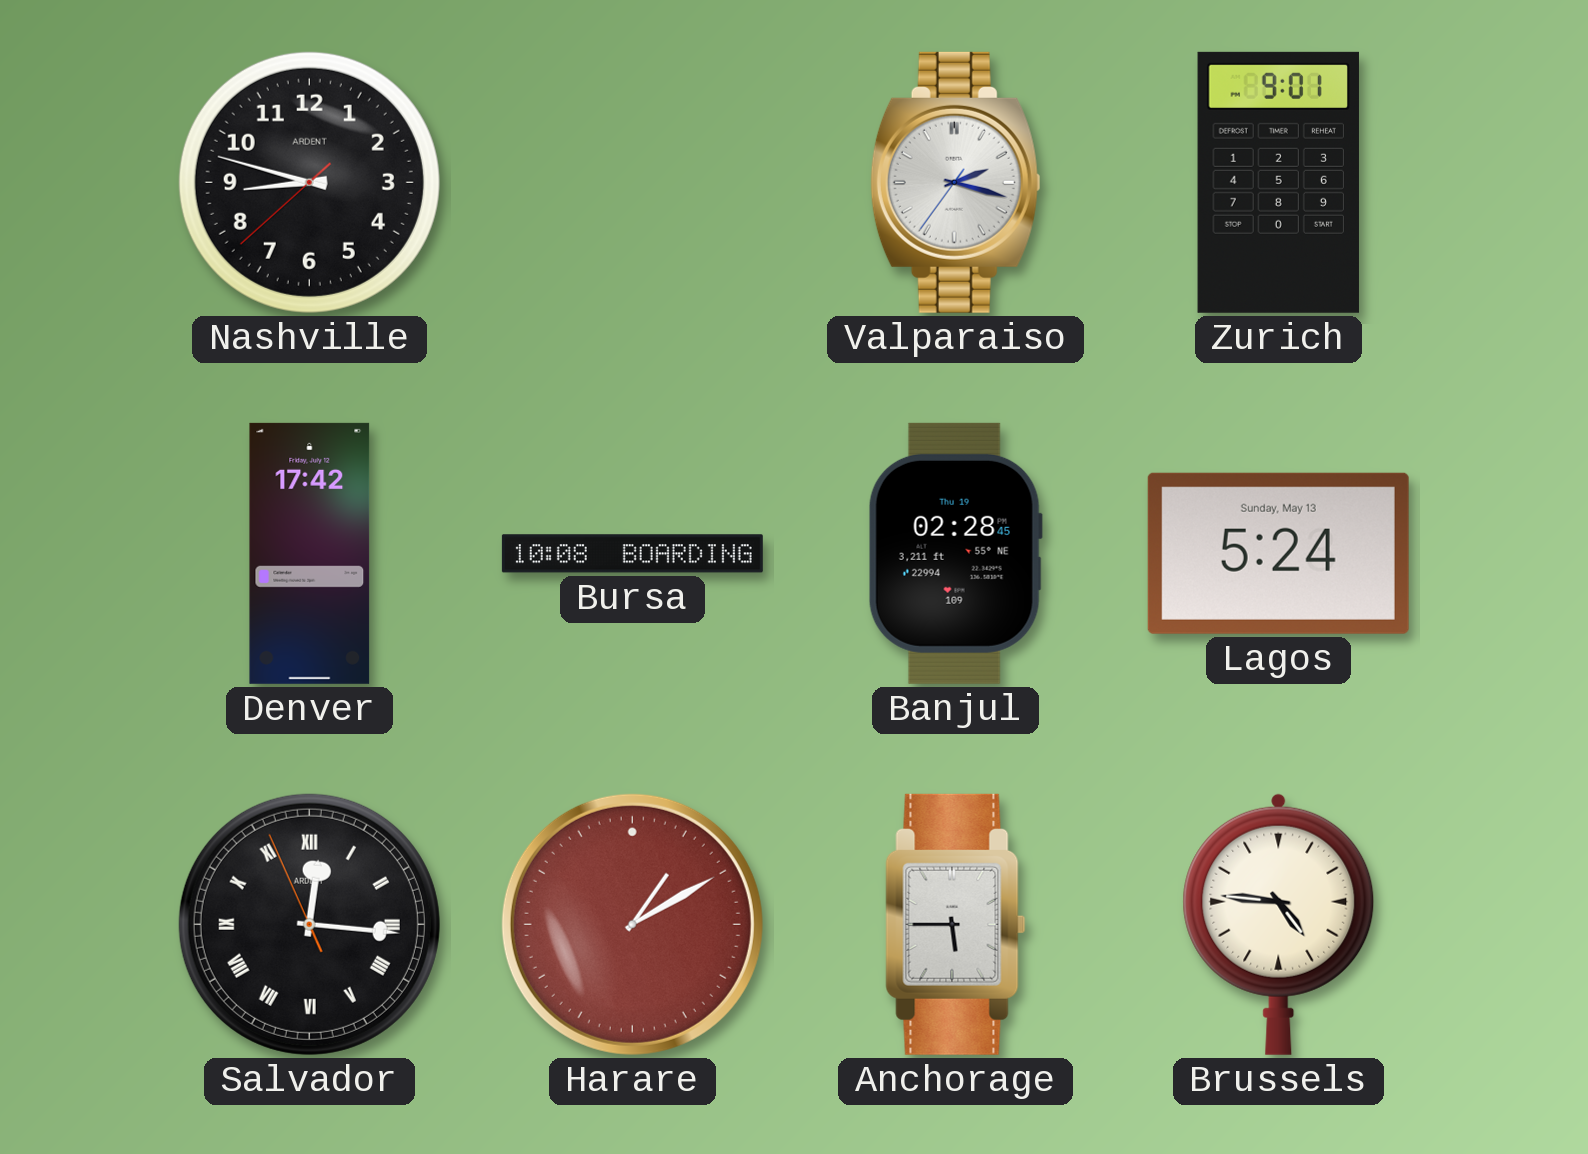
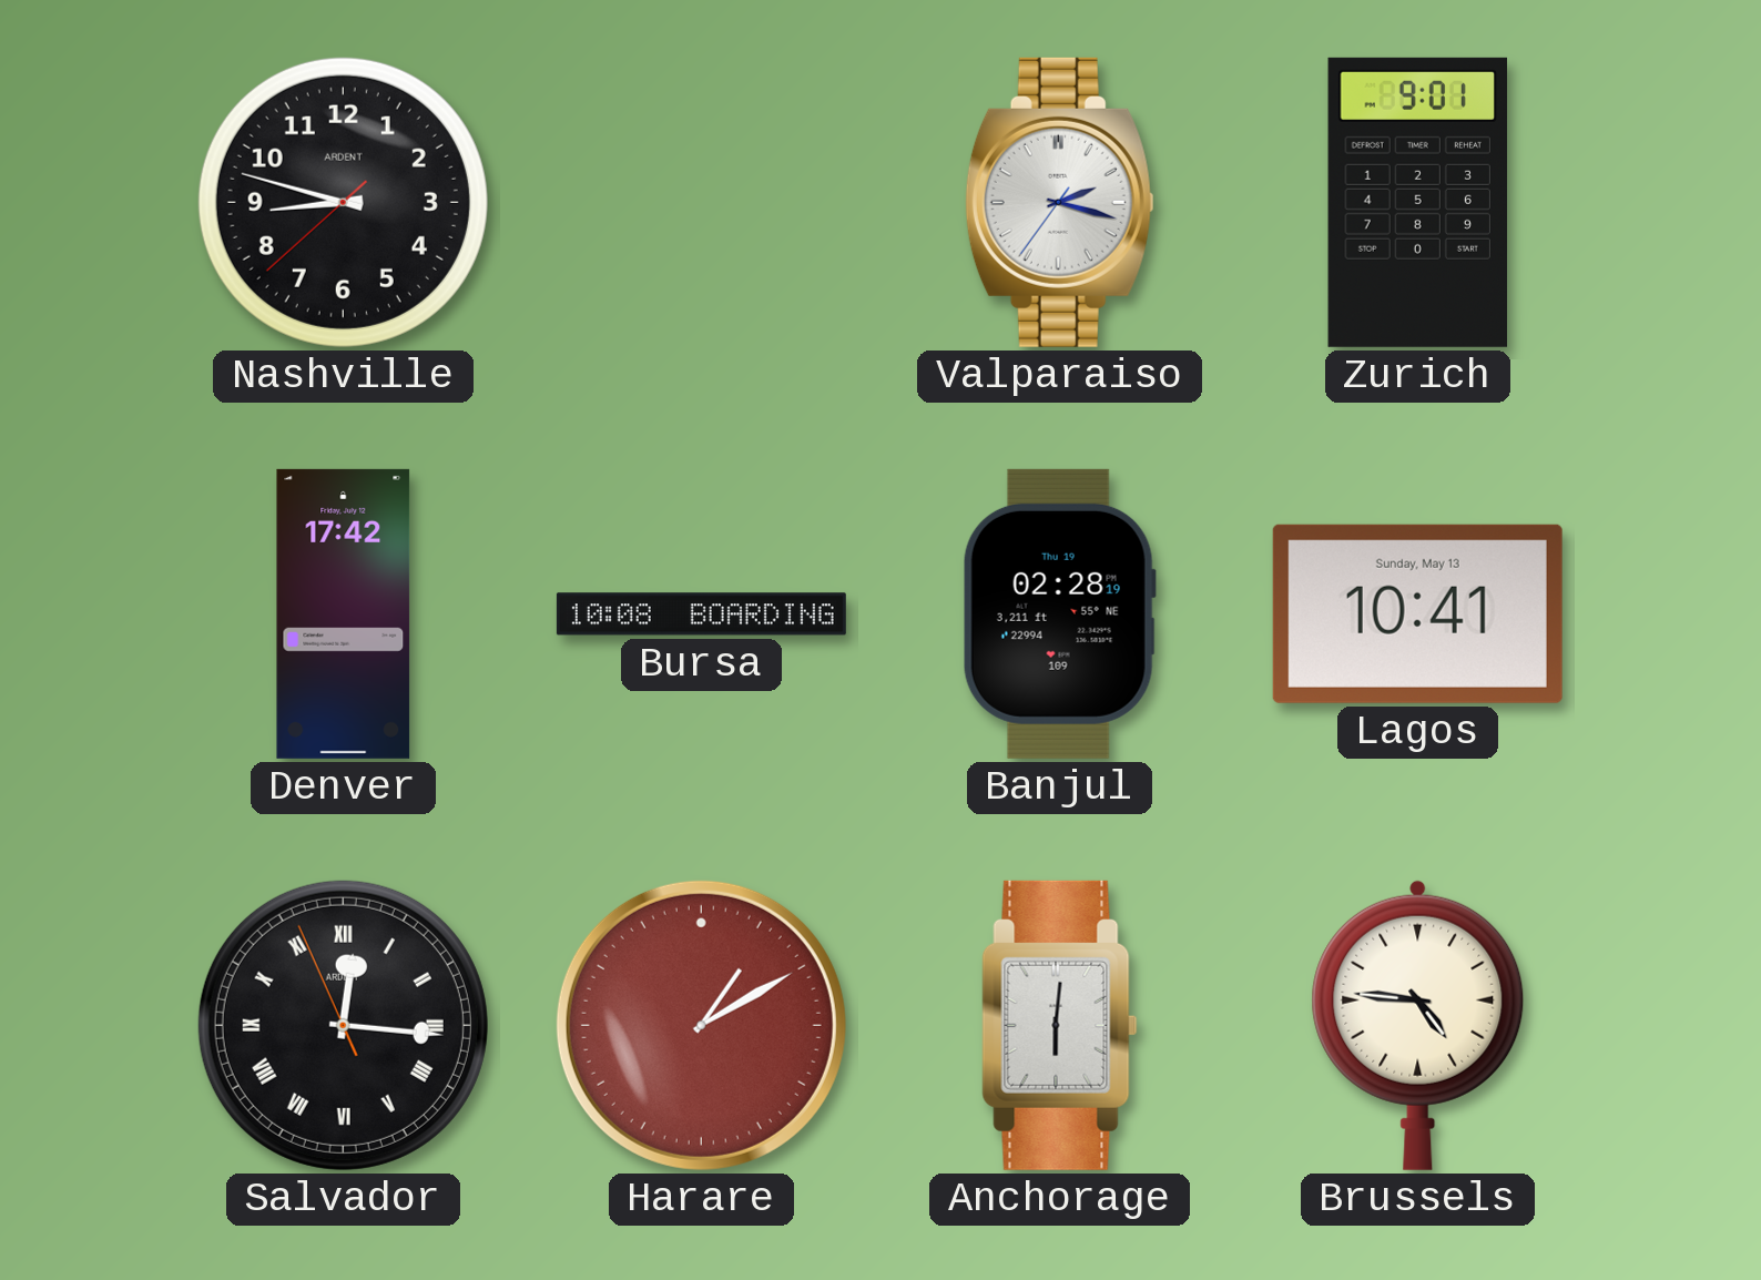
Banjul: 02:28:45 -> 02:28:19 (1059, 613)
Lagos: 5:24 -> 10:41 (1417, 613)
Anchorage: 5:45 -> 6:01 (1060, 1025)
